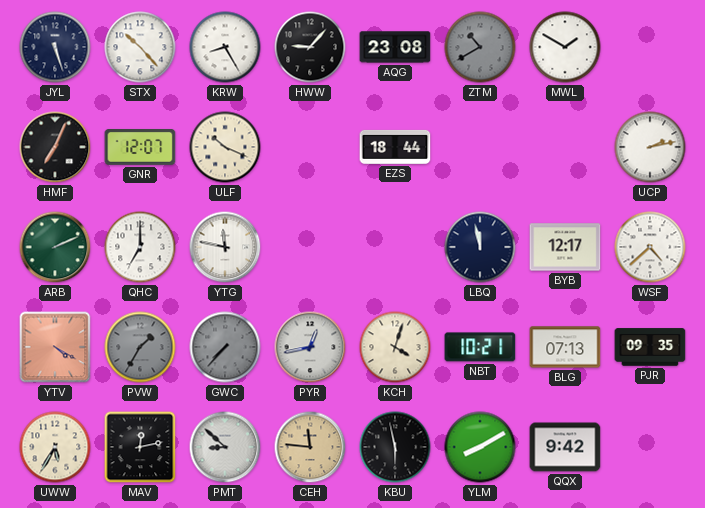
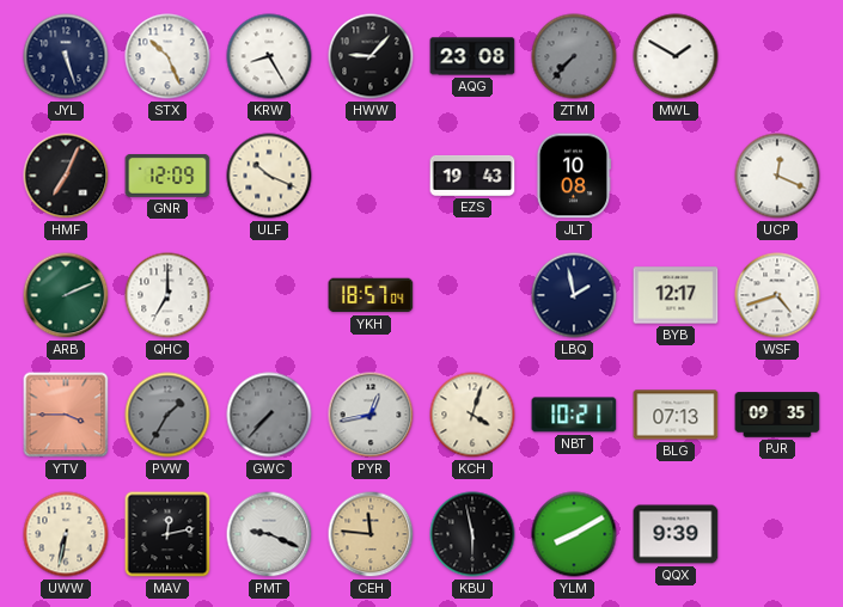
STX: 10:23 -> 10:26 (167, 56)
ZTM: 10:40 -> 7:37 (574, 56)
GNR: 12:07 -> 12:09 (167, 177)
EZS: 18:44 -> 19:43 (472, 176)
JLT: none -> 10:08 (573, 176)
UCP: 2:13 -> 12:19 (777, 176)
YTG: 11:47 -> none (225, 247)
YKH: none -> 18:57 (371, 295)
LBQ: 11:58 -> 1:58 (574, 295)
WSF: 4:38 -> 4:42 (777, 295)
YTV: 4:20 -> 3:45 (66, 415)
UWW: 5:35 -> 6:32 (66, 534)
PMT: 8:52 -> 9:19 (269, 534)
QQX: 9:42 -> 9:39 (676, 534)
